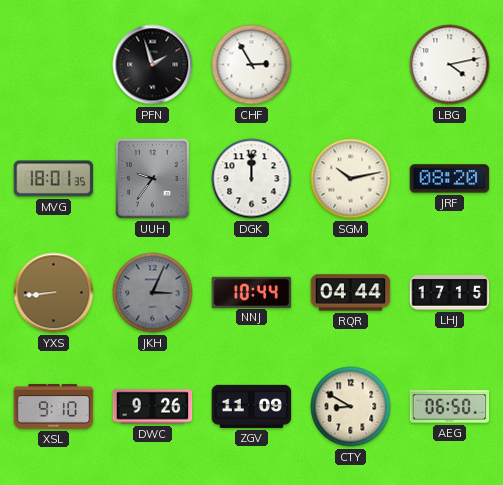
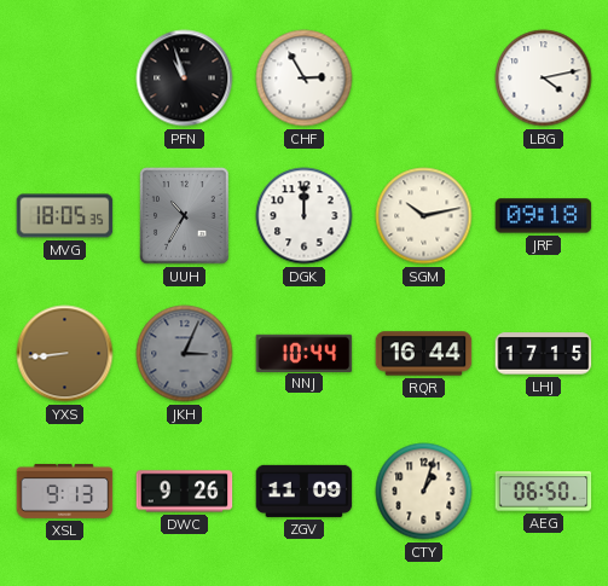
PFN: 1:57 -> 10:57 (185, 79)
MVG: 18:01 -> 18:05 (65, 216)
UUH: 9:36 -> 10:35 (185, 216)
JRF: 08:20 -> 09:18 (544, 216)
RQR: 04:44 -> 16:44 (424, 354)
XSL: 9:10 -> 9:13 (65, 491)
CTY: 8:50 -> 1:03 (424, 492)
